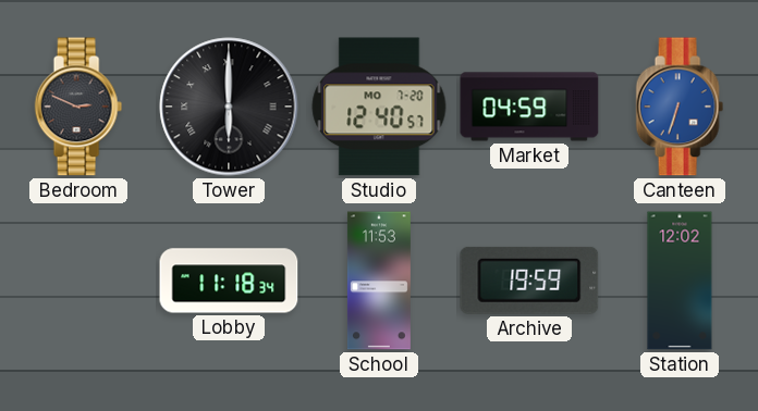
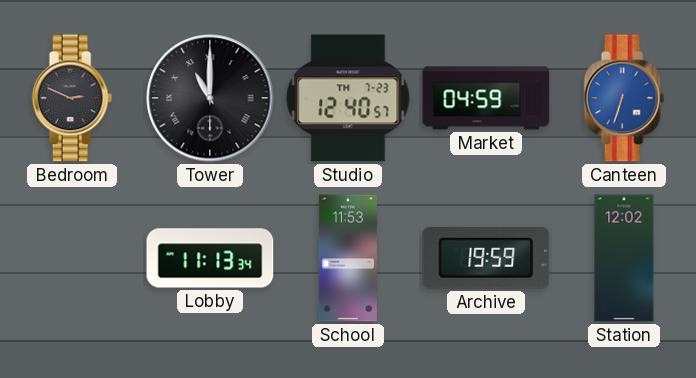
Tower: 6:00 -> 11:00 (210, 98)
Studio date: MO 7-20 -> TH 7-23 (348, 98)
Lobby: 11:18 -> 11:13 (210, 258)
